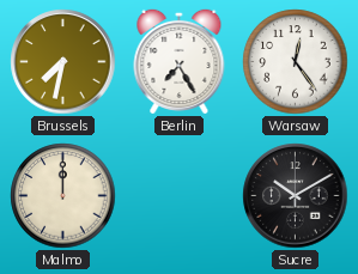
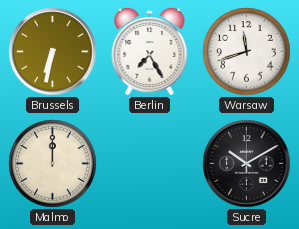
Brussels: 7:32 -> 6:32 (53, 52)
Warsaw: 12:24 -> 11:42 (247, 52)
